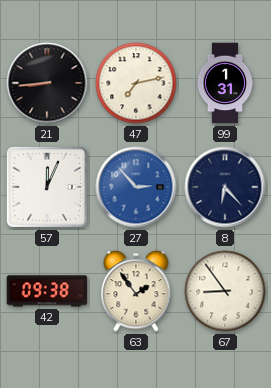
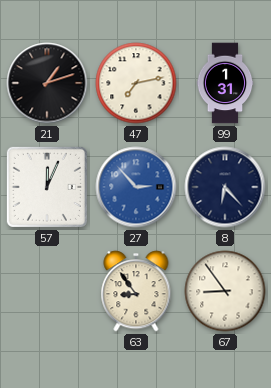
21: 8:44 -> 1:12 (47, 83)
42: 09:38 -> none (47, 291)
63: 1:54 -> 8:54 (136, 291)
